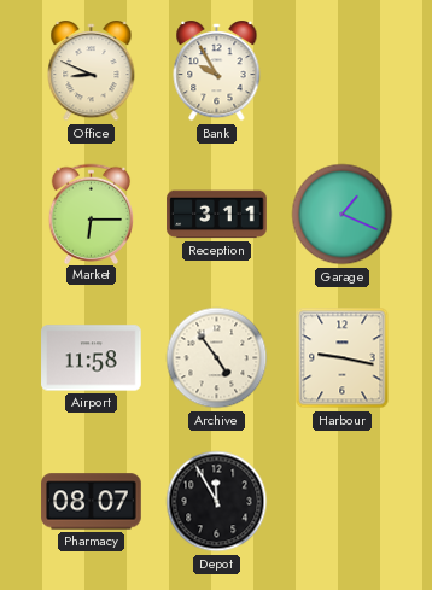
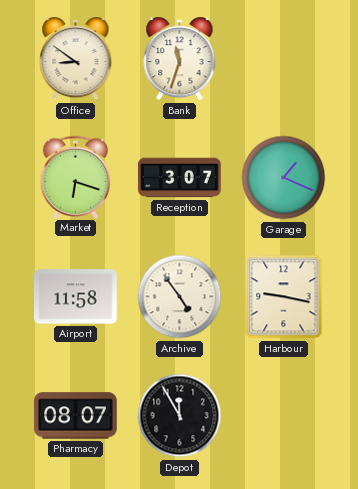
Office: 8:49 -> 8:51 (76, 59)
Bank: 9:55 -> 11:33 (180, 59)
Market: 6:15 -> 6:18 (76, 177)
Reception: 3:11 -> 3:07 (180, 178)
